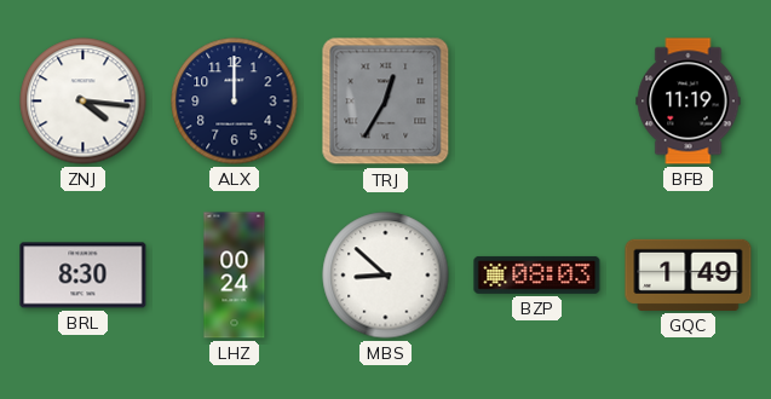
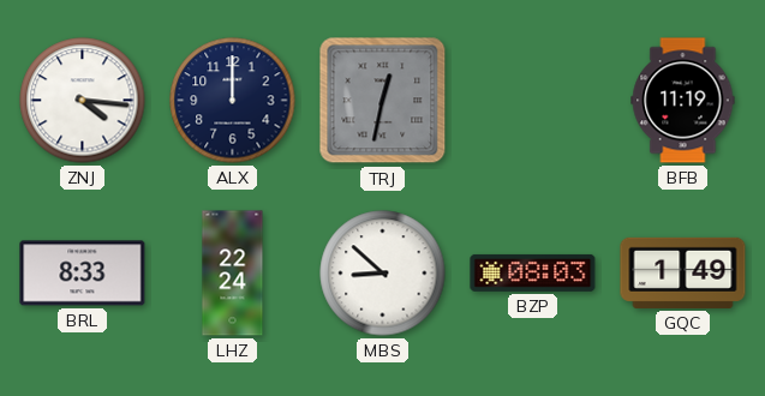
TRJ: 12:35 -> 12:32 (383, 101)
BRL: 8:30 -> 8:33 (83, 274)
LHZ: 00:24 -> 22:24 (233, 274)
